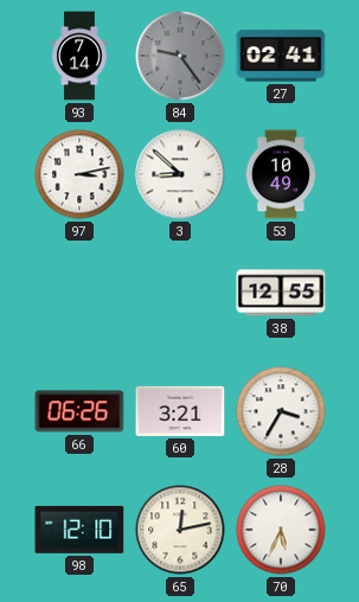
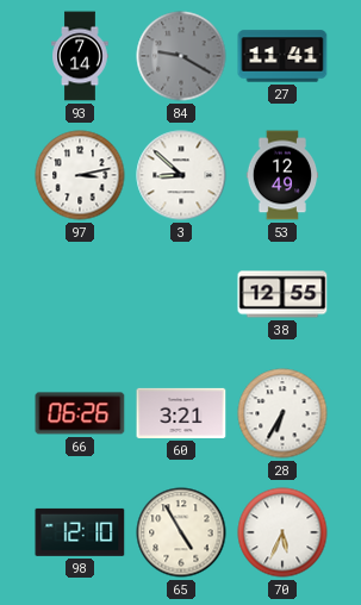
84: 9:24 -> 9:20 (181, 56)
27: 02:41 -> 11:41 (282, 56)
53: 10:49 -> 12:49 (282, 175)
28: 3:35 -> 6:35 (282, 413)
65: 12:13 -> 4:55 (181, 532)
